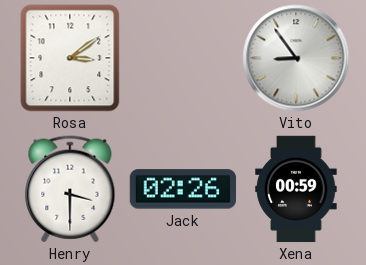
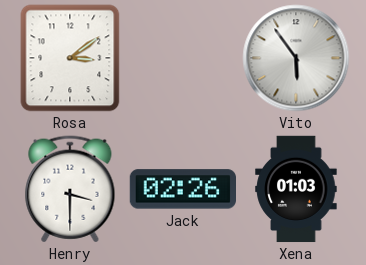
Vito: 8:54 -> 5:54 (296, 58)
Xena: 00:59 -> 01:03 (296, 189)
